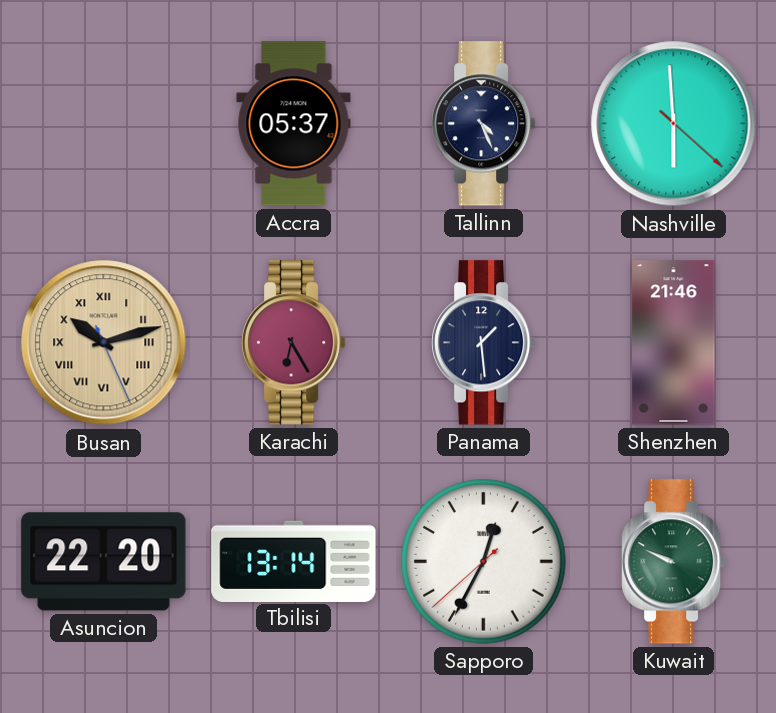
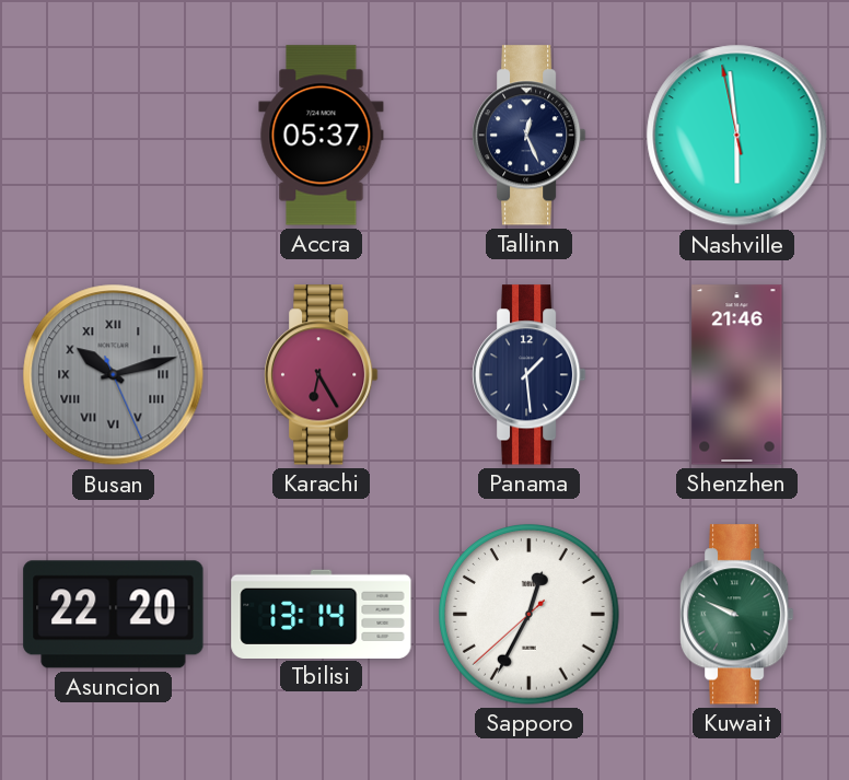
Tallinn: 4:26 -> 12:26 (528, 136)
Nashville: 5:59 -> 5:58 (737, 136)
Busan dial: champagne -> grey (114, 375)
